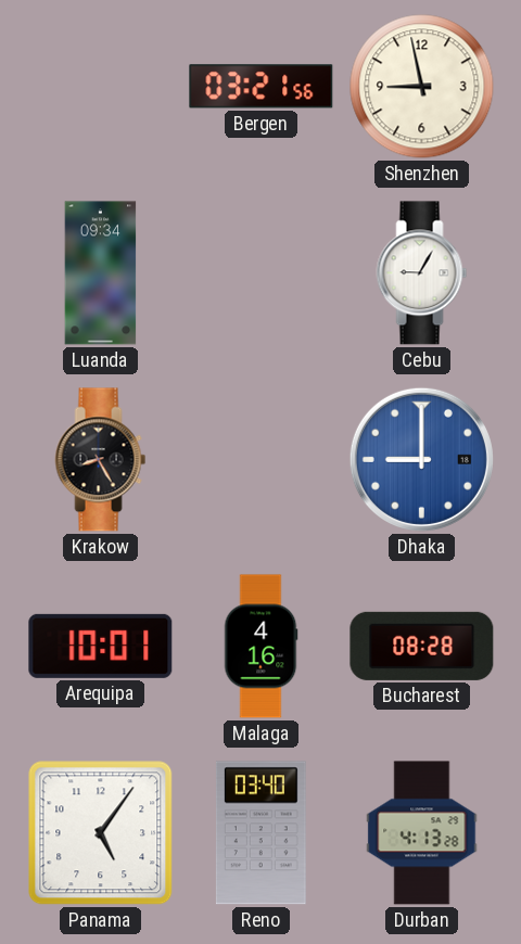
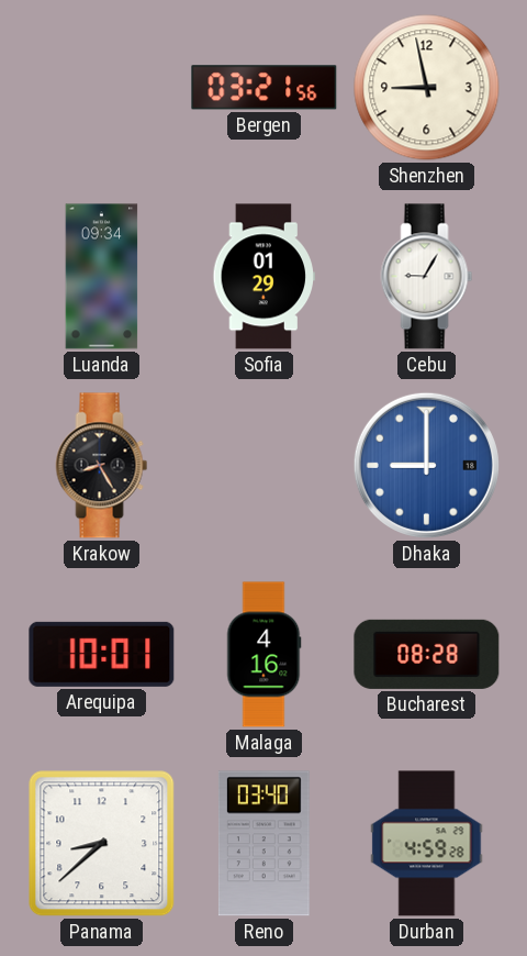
Sofia: none -> 01:29 (265, 277)
Panama: 5:06 -> 8:38 (102, 844)
Durban: 4:13 -> 4:59 (427, 844)
